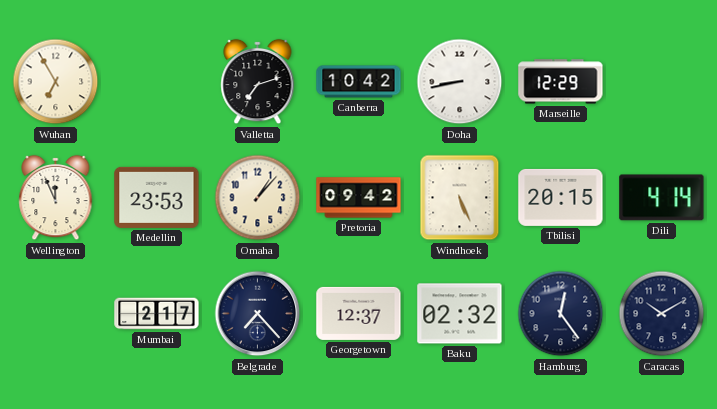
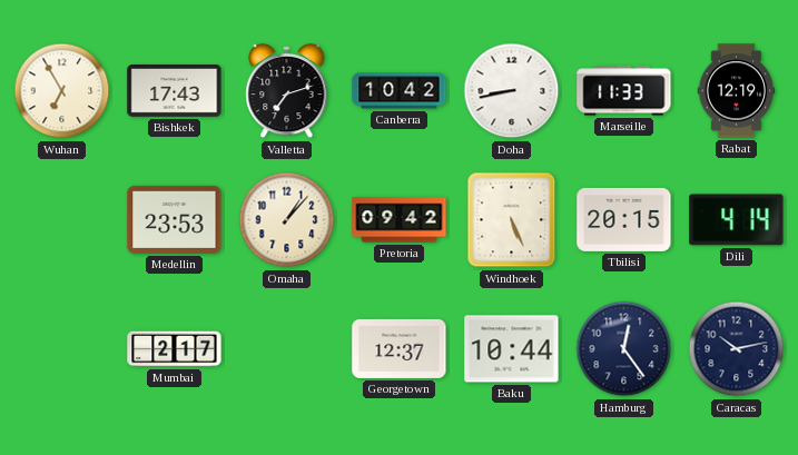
Bishkek: none -> 17:43 (175, 91)
Marseille: 12:29 -> 11:33 (624, 91)
Rabat: none -> 12:19 (737, 91)
Wellington: 11:56 -> none (56, 198)
Belgrade: 7:23 -> none (258, 314)
Baku: 02:32 -> 10:44 (512, 349)
Caracas: 10:10 -> 10:13 (737, 349)
